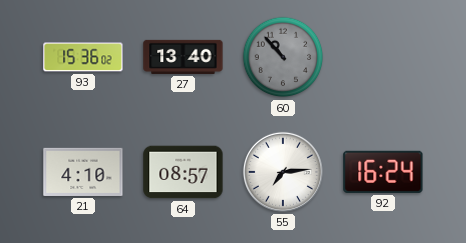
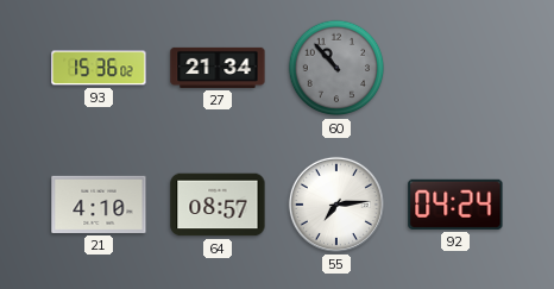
27: 13:40 -> 21:34 (218, 68)
92: 16:24 -> 04:24 (455, 205)
